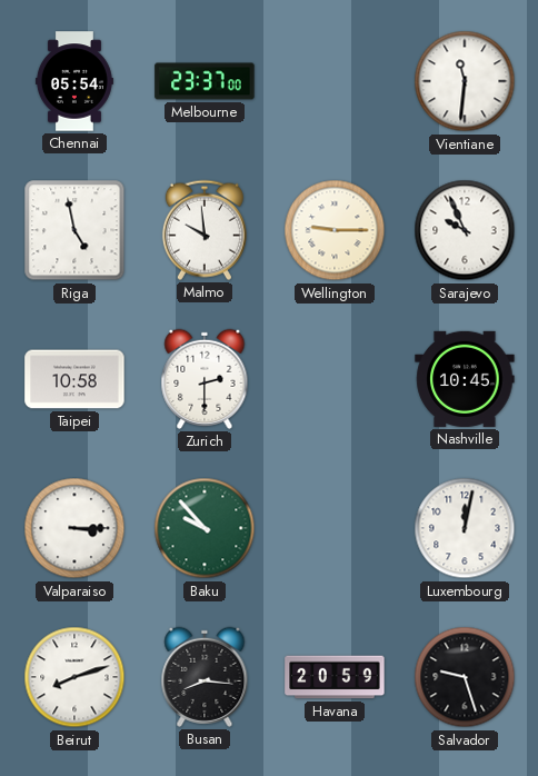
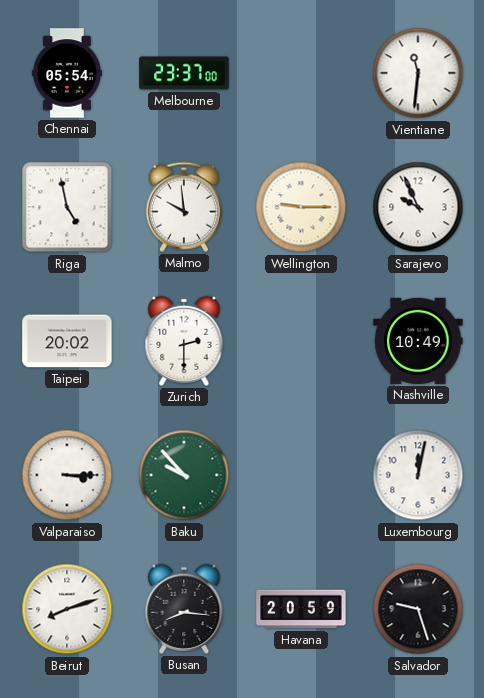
Taipei: 10:58 -> 20:02 (67, 341)
Nashville: 10:45 -> 10:49 (418, 341)
